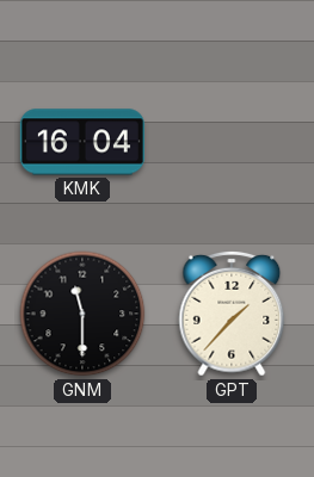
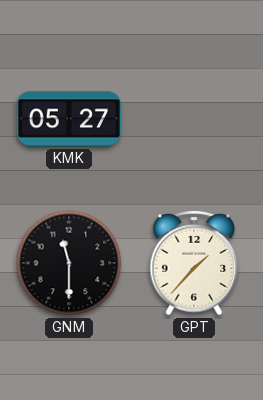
KMK: 16:04 -> 05:27 (69, 119)
